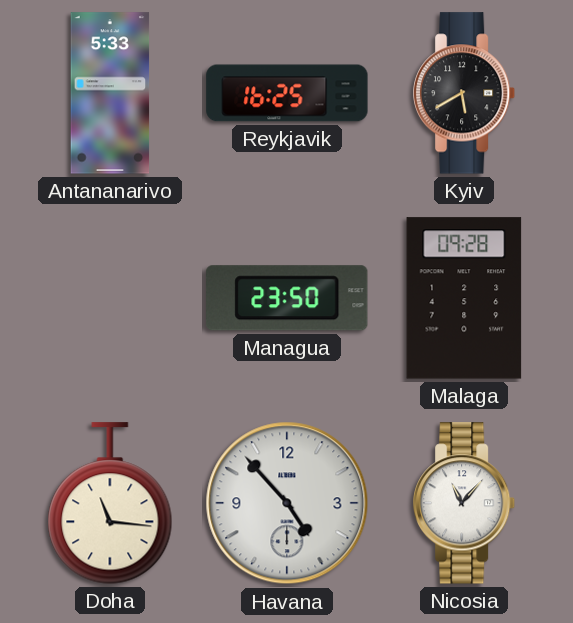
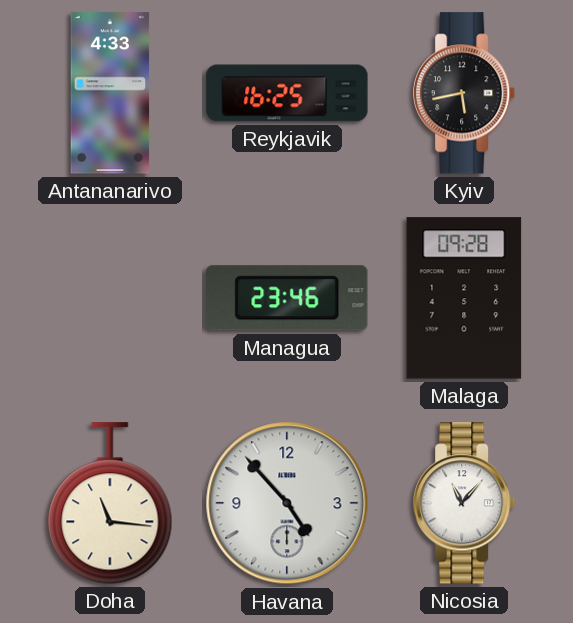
Antananarivo: 5:33 -> 4:33 (110, 93)
Kyiv: 5:40 -> 5:43 (465, 93)
Managua: 23:50 -> 23:46 (287, 298)
